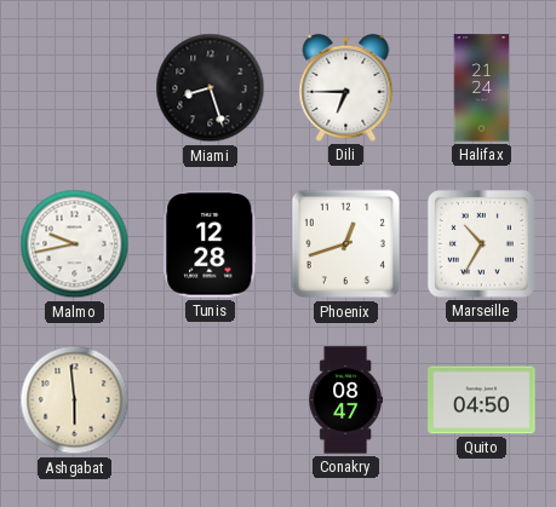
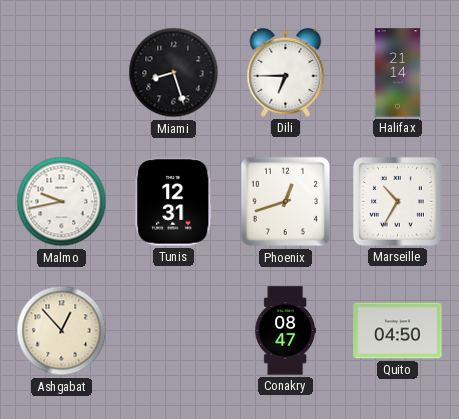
Halifax: 21:24 -> 21:14 (398, 73)
Tunis: 12:28 -> 12:31 (174, 202)
Ashgabat: 5:59 -> 12:53 (62, 331)
